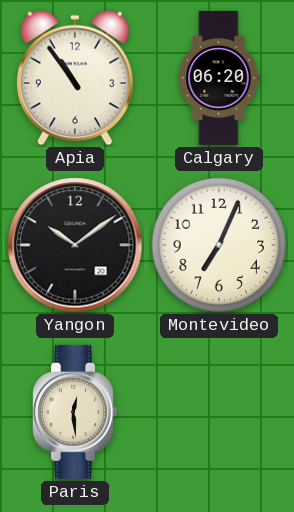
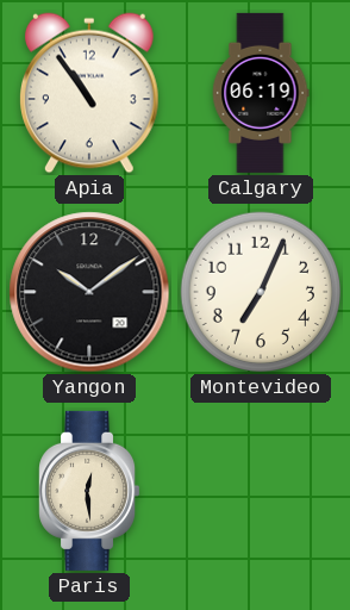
Calgary: 06:20 -> 06:19 (261, 93)
